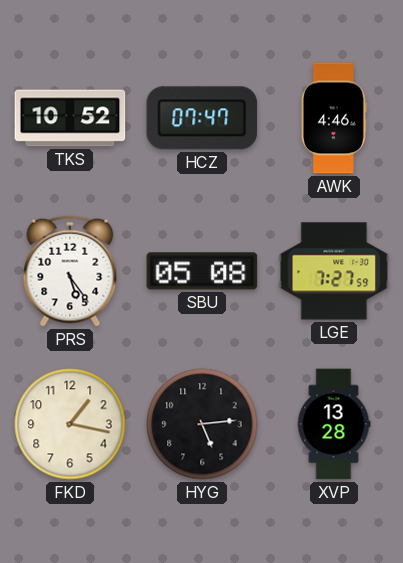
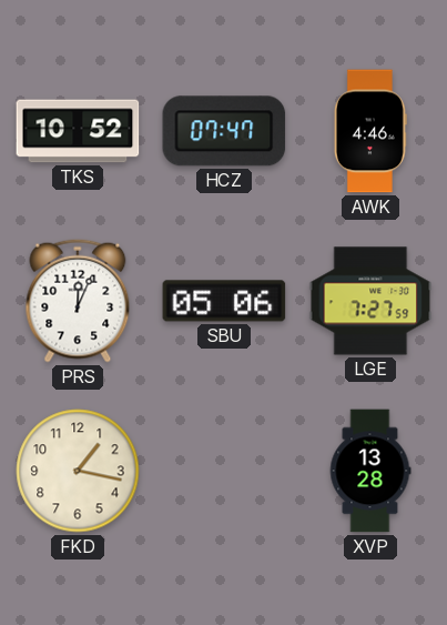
PRS: 5:24 -> 12:04 (78, 301)
SBU: 05:08 -> 05:06 (224, 301)
HYG: 5:14 -> none (202, 424)
